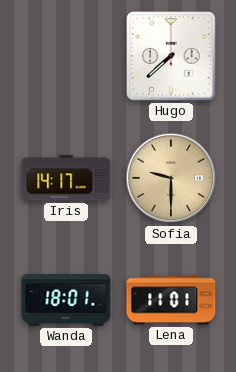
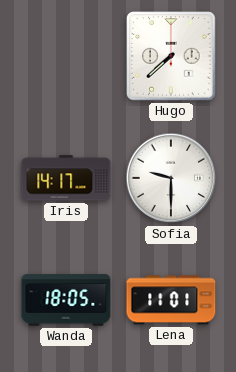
Sofia dial: champagne -> white (171, 178)
Wanda: 18:01 -> 18:05 (66, 300)
